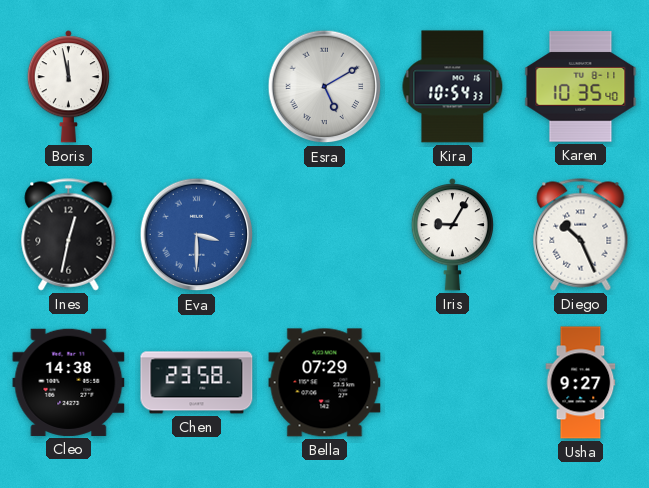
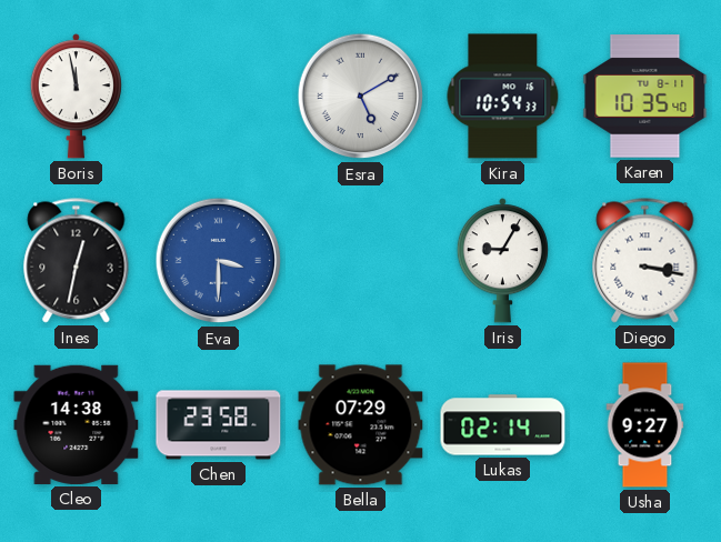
Diego: 10:26 -> 3:17 (645, 261)
Lukas: none -> 02:14 (503, 425)
